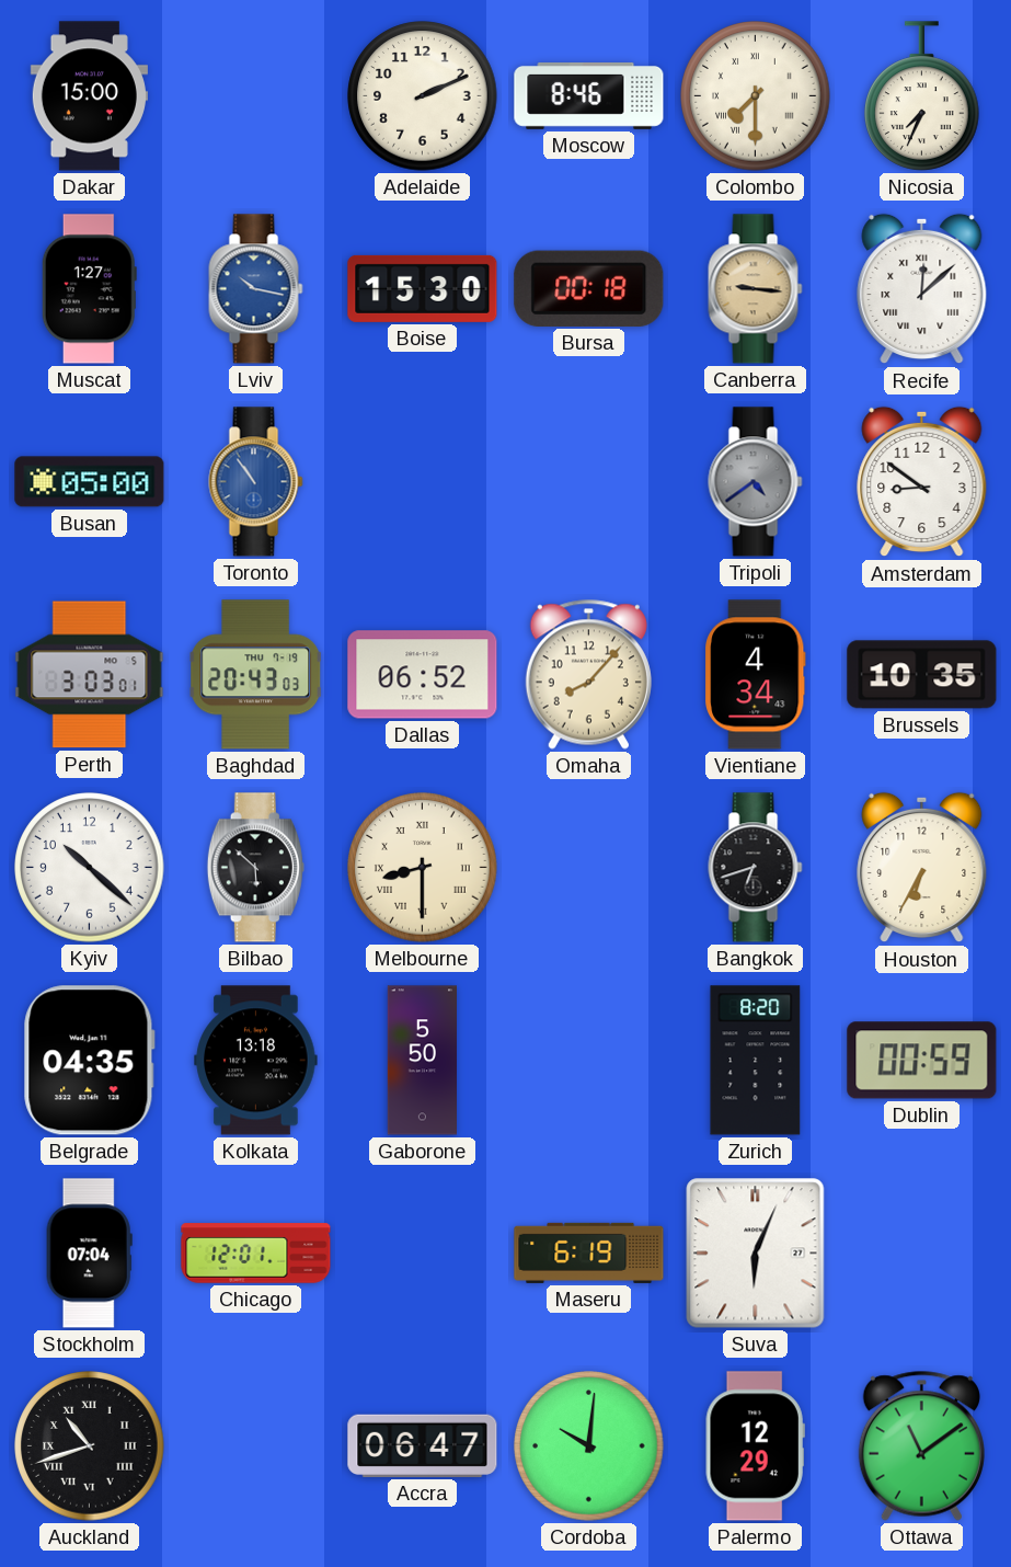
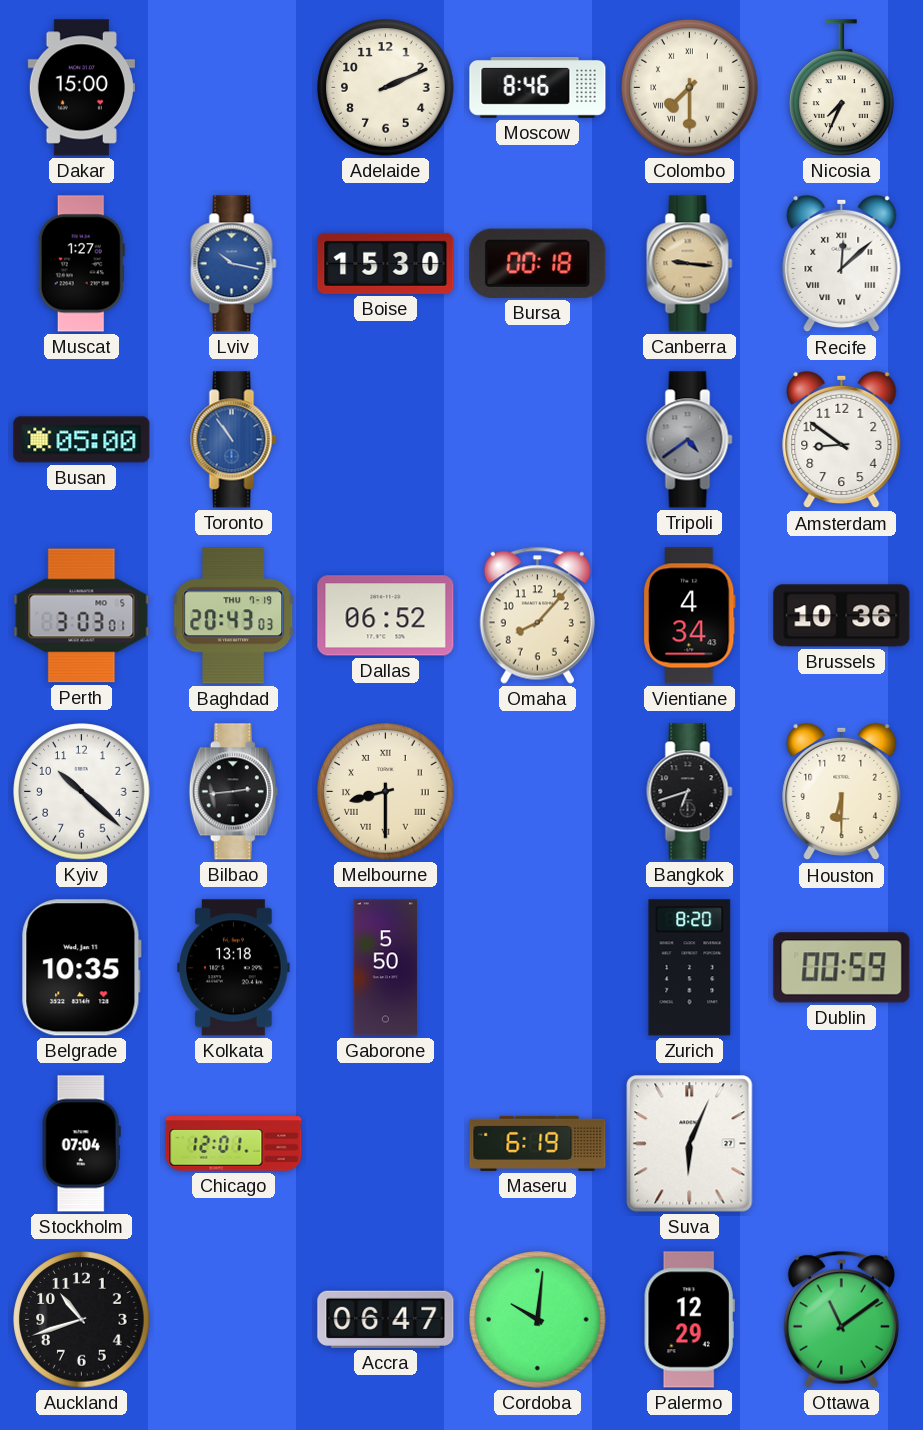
Brussels: 10:35 -> 10:36 (842, 616)
Bilbao: 5:52 -> 2:44 (233, 792)
Houston: 6:35 -> 6:30 (842, 792)
Belgrade: 04:35 -> 10:35 (81, 968)
Auckland numerals: Roman -> Arabic (82, 1320)
